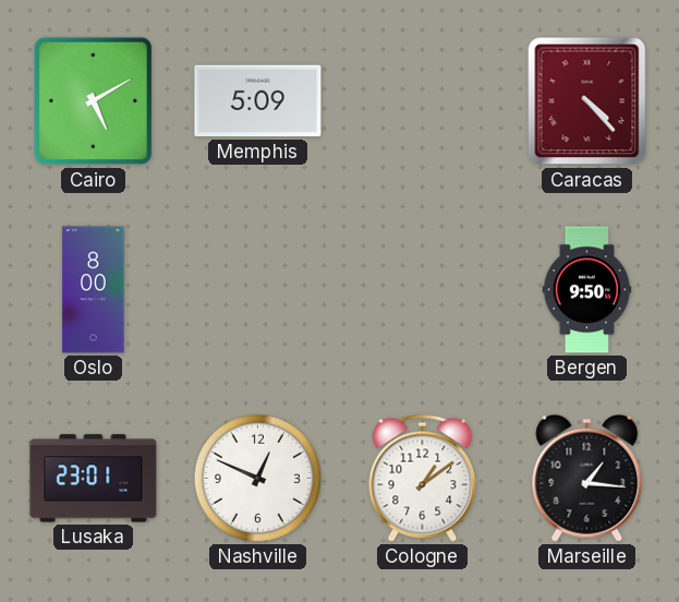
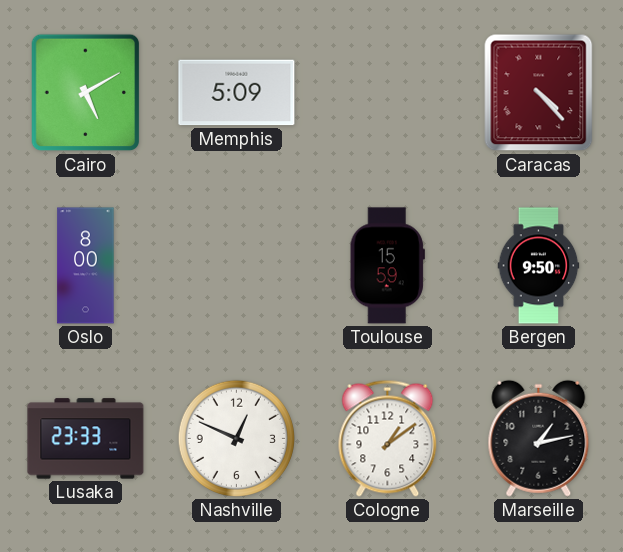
Toulouse: none -> 15:59 (387, 266)
Lusaka: 23:01 -> 23:33 (86, 439)
Marseille: 1:16 -> 1:13 (539, 438)
